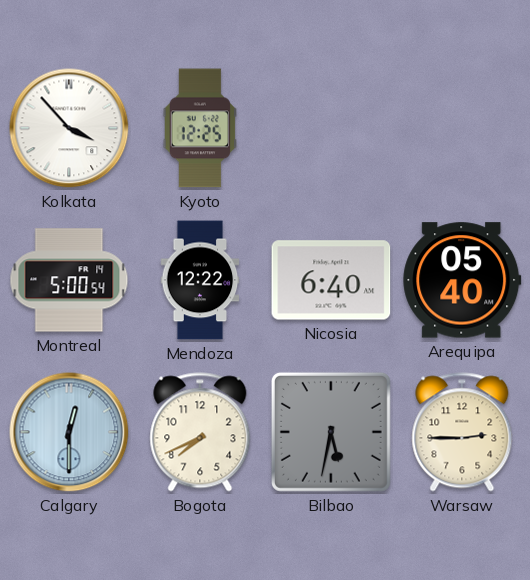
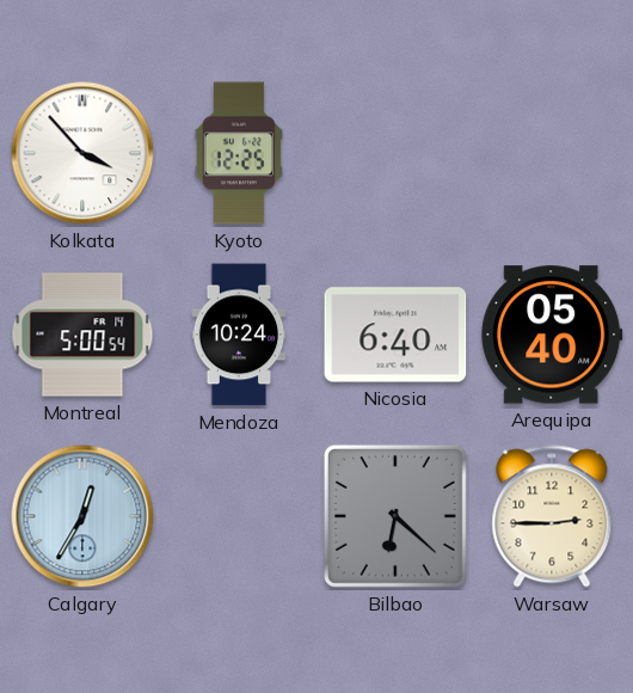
Mendoza: 12:22 -> 10:24 (239, 335)
Calgary: 12:30 -> 12:35 (82, 516)
Bogota: 7:41 -> none (200, 432)
Bilbao: 5:32 -> 6:22 (395, 516)
